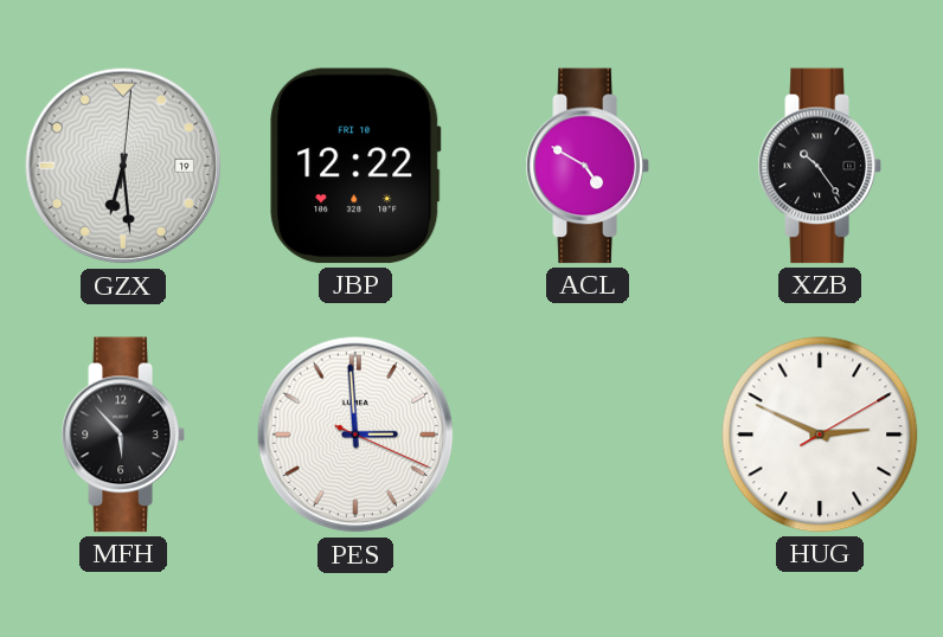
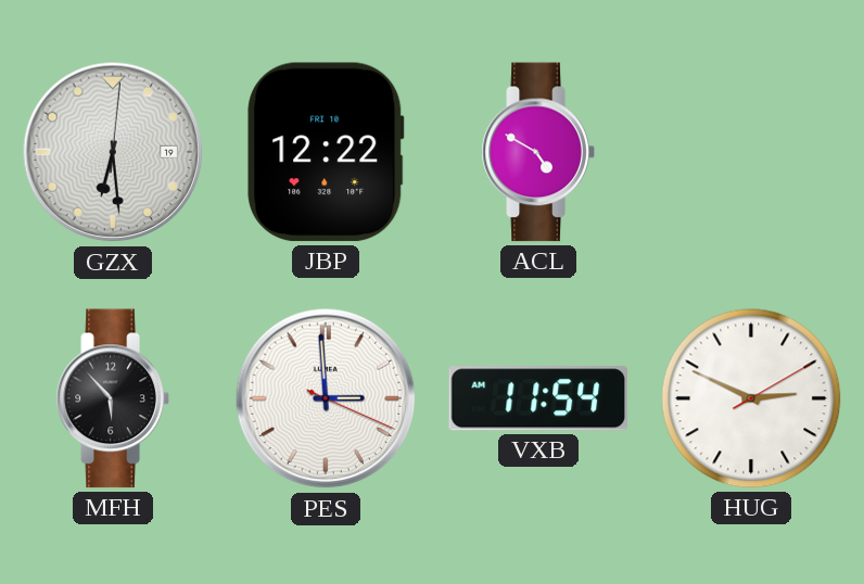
XZB: 10:24 -> none (820, 166)
VXB: none -> 11:54 (537, 398)
